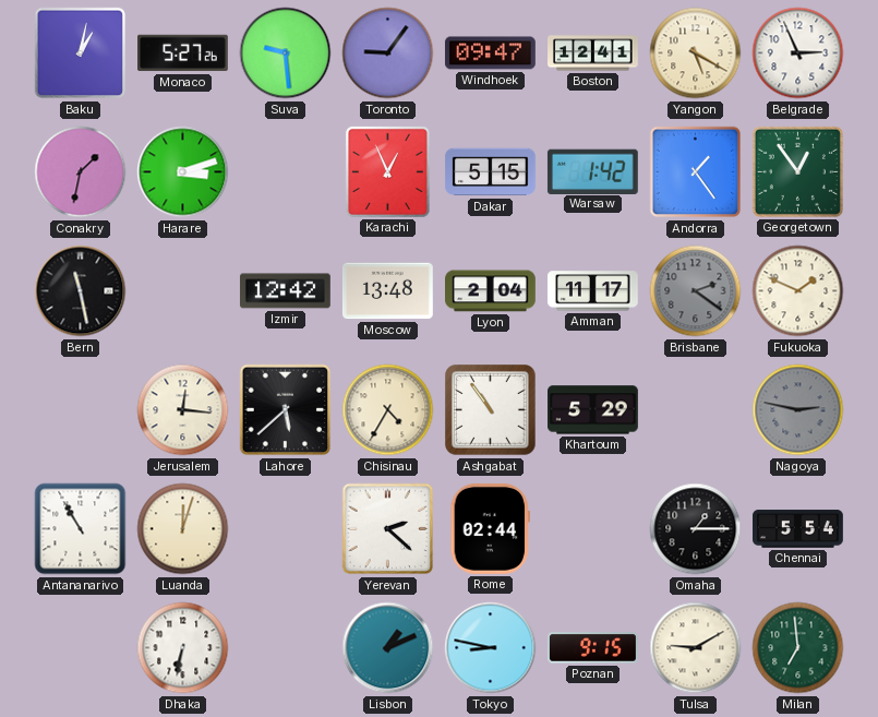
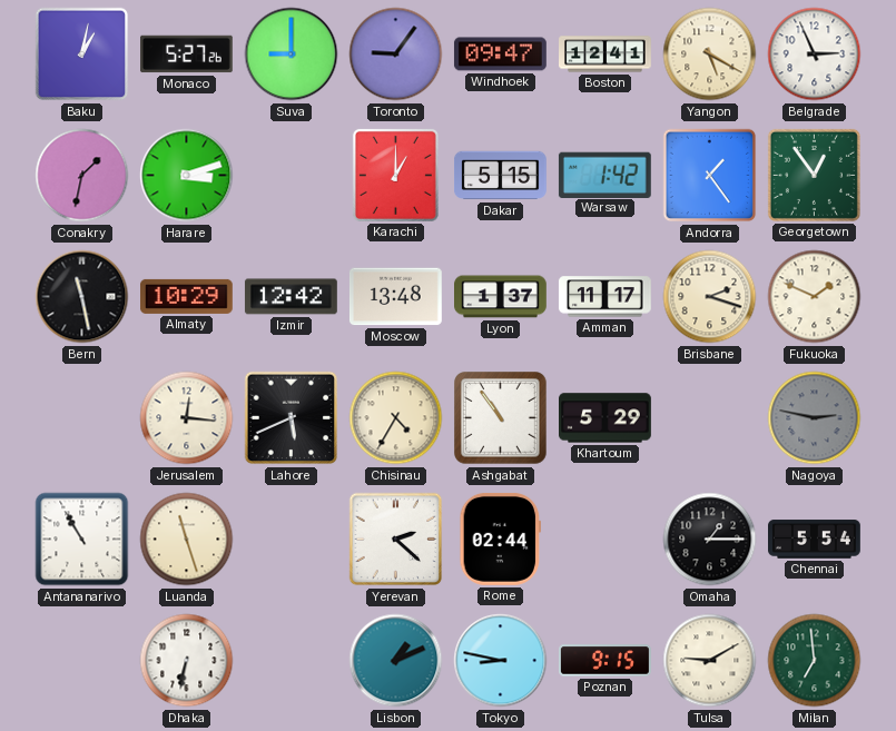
Suva: 9:29 -> 9:00 (292, 55)
Karachi: 12:56 -> 1:00 (395, 175)
Almaty: none -> 10:29 (187, 296)
Lyon: 2:04 -> 1:37 (501, 297)
Brisbane: 2:21 -> 2:18 (710, 297)
Brisbane dial: grey -> cream (710, 297)
Lahore: 5:38 -> 5:41 (292, 418)
Luanda: 12:03 -> 11:27 (187, 540)
